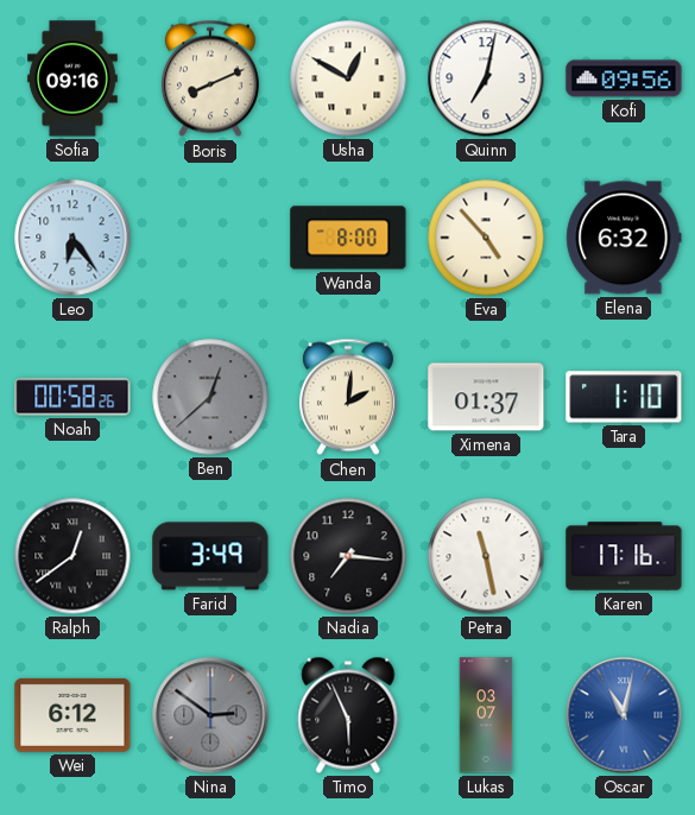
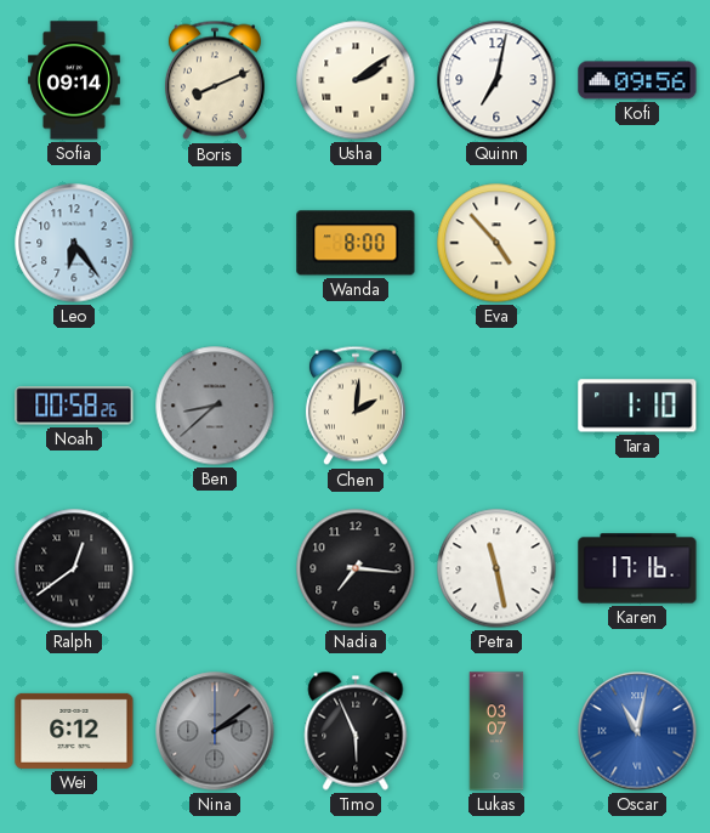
Sofia: 09:16 -> 09:14 (75, 80)
Usha: 12:50 -> 2:09 (356, 80)
Elena: 6:32 -> none (624, 238)
Ben: 12:38 -> 8:38 (215, 406)
Ximena: 01:37 -> none (486, 397)
Farid: 3:49 -> none (210, 556)
Nina: 2:51 -> 2:09 (215, 731)
